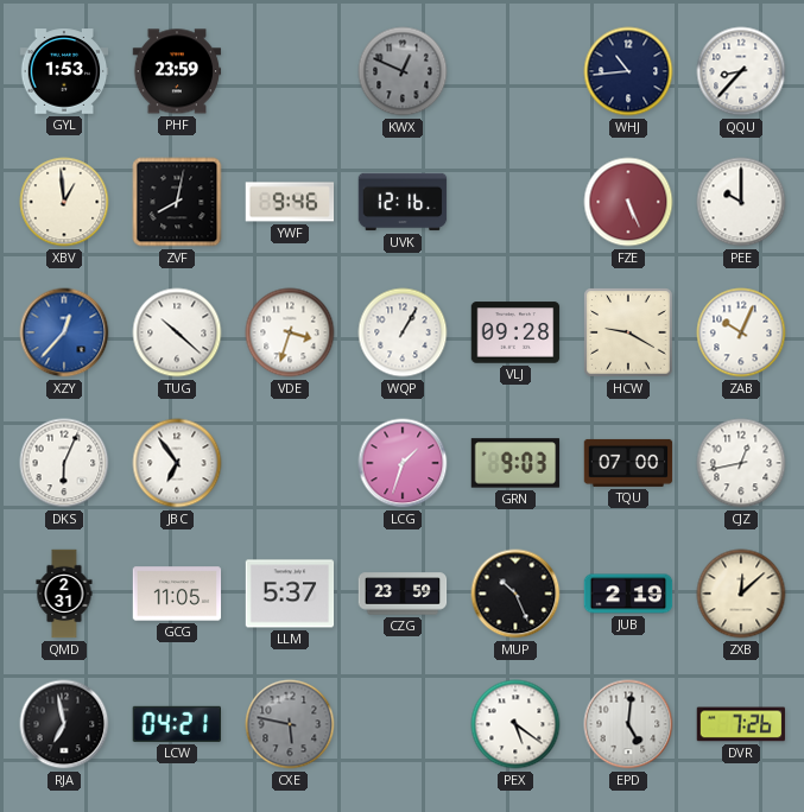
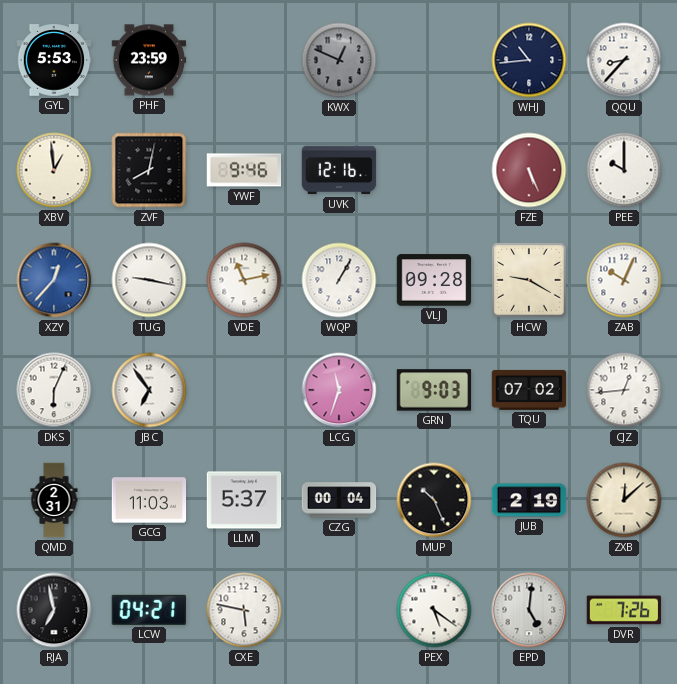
GYL: 1:53 -> 5:53 (54, 60)
TUG: 10:22 -> 9:17 (149, 280)
VDE: 3:33 -> 11:13 (244, 280)
LCG: 1:33 -> 11:33 (339, 390)
TQU: 07:00 -> 07:02 (529, 390)
CJZ: 12:43 -> 12:44 (624, 390)
GCG: 11:05 -> 11:03 (149, 500)
CZG: 23:59 -> 00:04 (339, 500)
CXE dial: grey -> white (244, 610)
